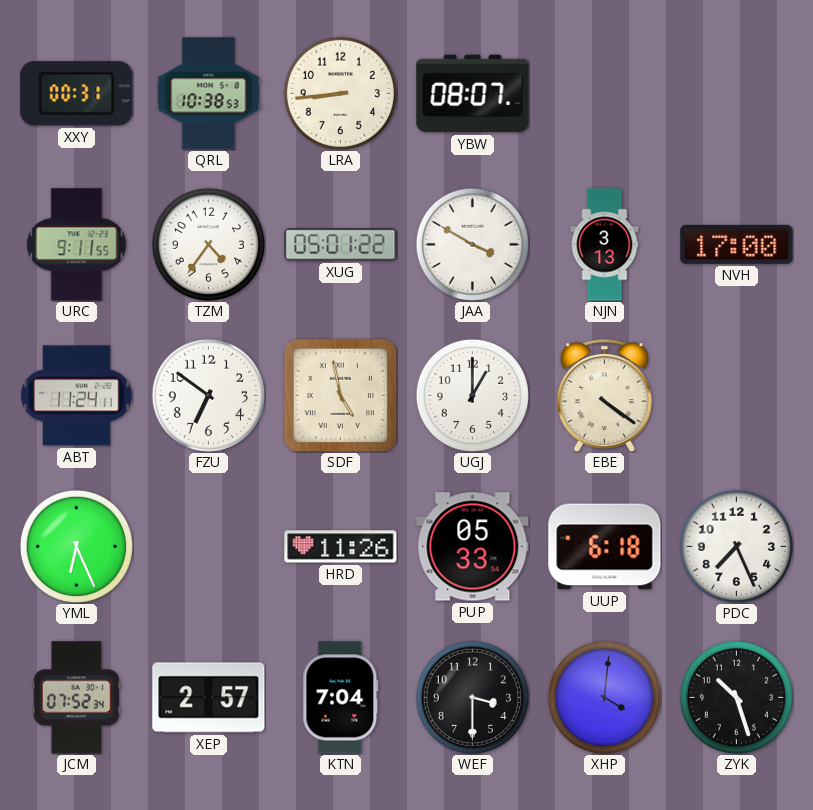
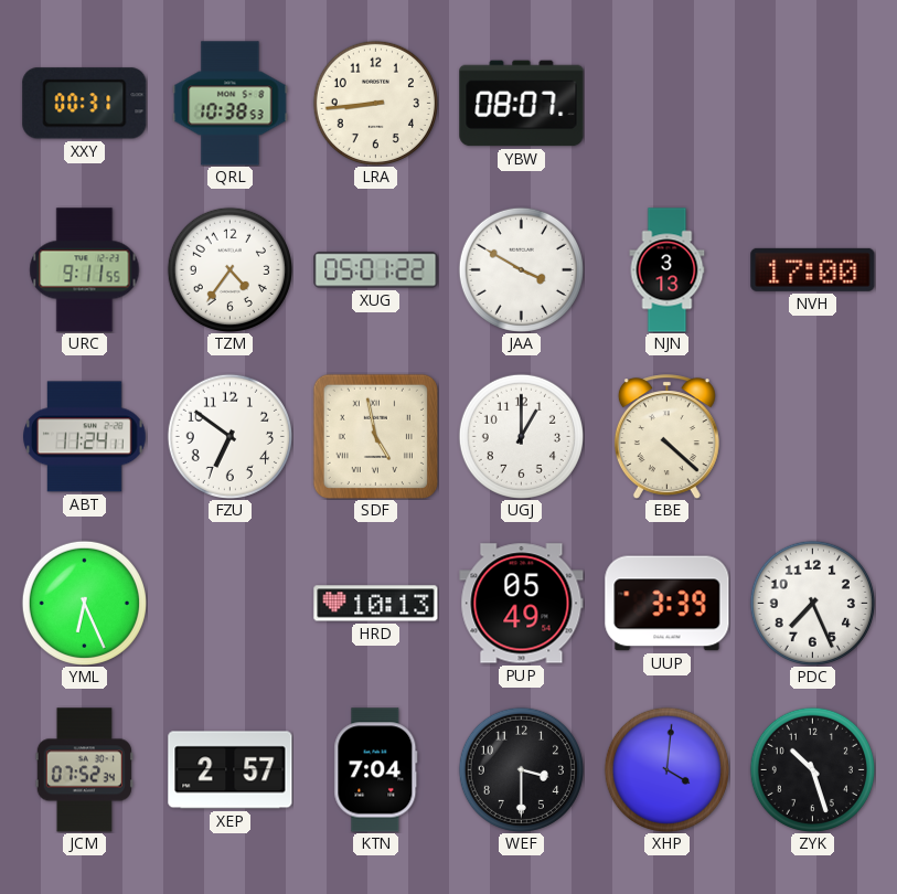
EBE: 4:21 -> 4:22 (666, 437)
HRD: 11:26 -> 10:13 (376, 604)
PUP: 05:33 -> 05:49 (522, 604)
UUP: 6:18 -> 3:39 (668, 604)
